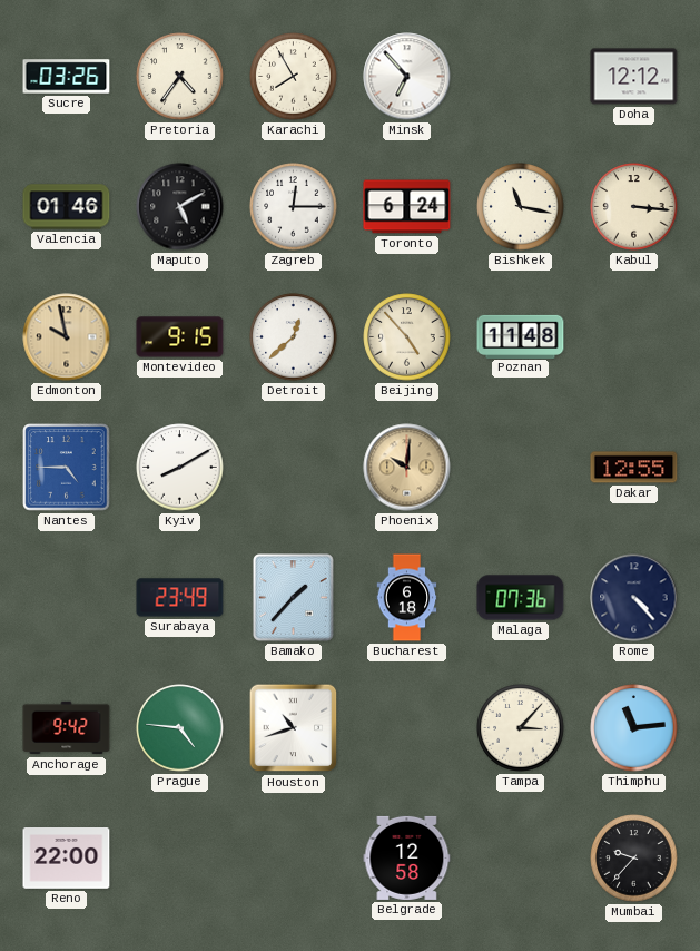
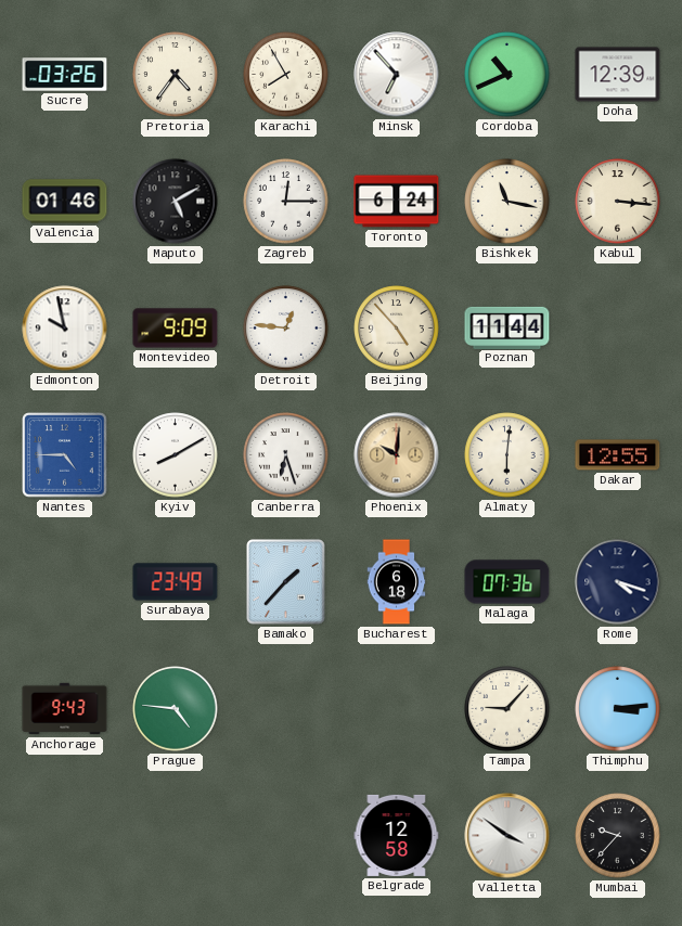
Cordoba: none -> 10:41 (507, 75)
Doha: 12:12 -> 12:39 (618, 75)
Edmonton dial: champagne -> white (65, 329)
Montevideo: 9:15 -> 9:09 (176, 329)
Detroit: 12:38 -> 12:46 (286, 329)
Poznan: 11:48 -> 11:44 (507, 327)
Canberra: none -> 6:27 (286, 455)
Almaty: none -> 6:01 (507, 455)
Rome: 4:23 -> 4:18 (618, 582)
Anchorage: 9:42 -> 9:43 (65, 709)
Houston: 10:42 -> none (294, 728)
Tampa: 3:07 -> 9:07 (507, 709)
Thimphu: 11:14 -> 3:14 (618, 709)
Reno: 22:00 -> none (67, 859)
Valletta: none -> 3:51 (507, 836)
